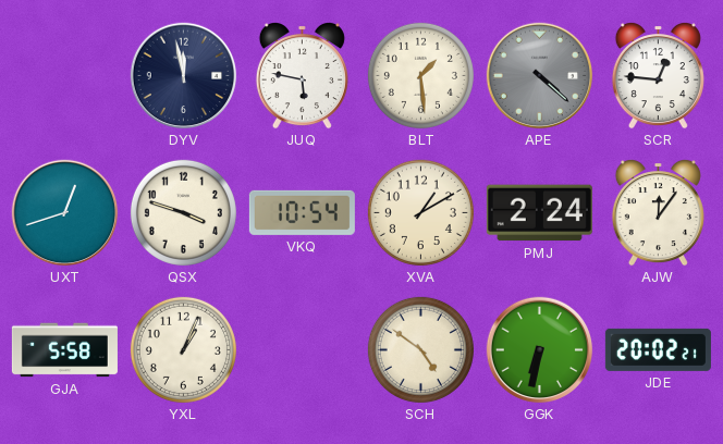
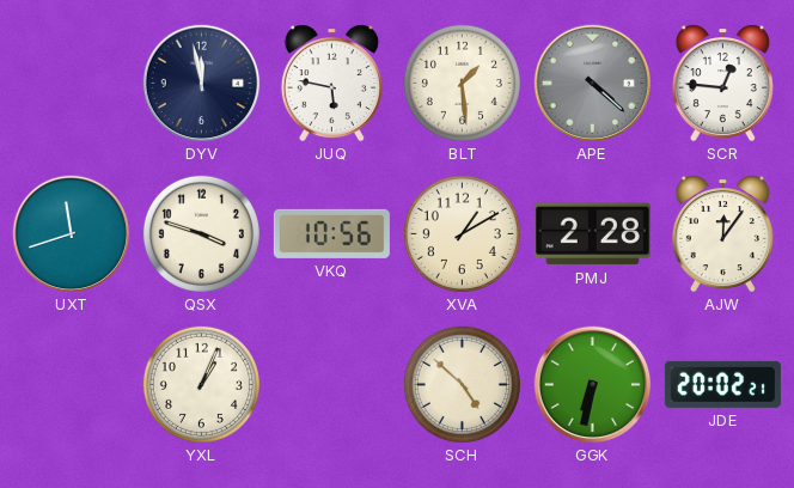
UXT: 12:42 -> 11:42 (72, 234)
VKQ: 10:54 -> 10:56 (331, 233)
PMJ: 2:24 -> 2:28 (592, 234)
GJA: 5:58 -> none (64, 350)
SCH: 4:51 -> 4:52 (462, 384)
